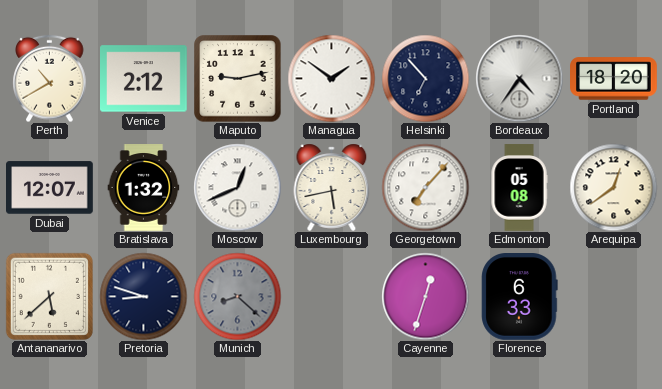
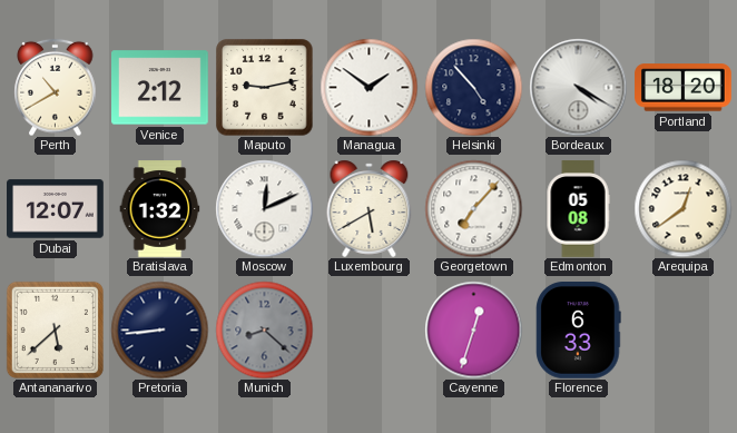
Helsinki: 6:53 -> 4:53 (473, 87)
Bordeaux: 4:36 -> 4:20 (578, 87)
Moscow: 12:41 -> 12:11 (264, 208)
Luxembourg: 5:43 -> 5:40 (370, 208)
Pretoria: 8:48 -> 8:44 (159, 329)
